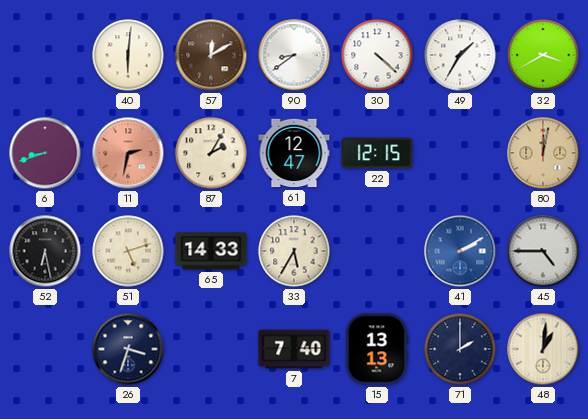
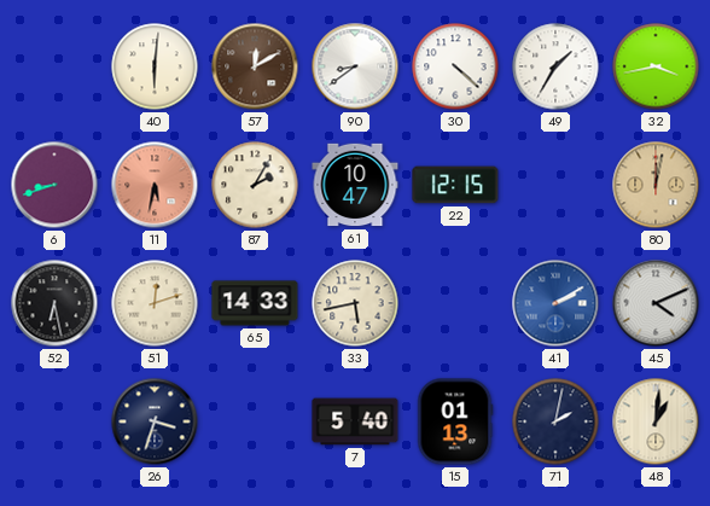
32: 3:40 -> 3:43 (656, 66)
11: 2:32 -> 5:32 (155, 185)
61: 12:47 -> 10:47 (355, 185)
51: 5:12 -> 12:12 (155, 303)
33: 5:35 -> 5:43 (355, 303)
45: 4:45 -> 4:11 (656, 303)
7: 7:40 -> 5:40 (355, 421)
15: 13:13 -> 01:13 (455, 421)
71: 2:00 -> 2:02 (555, 421)
